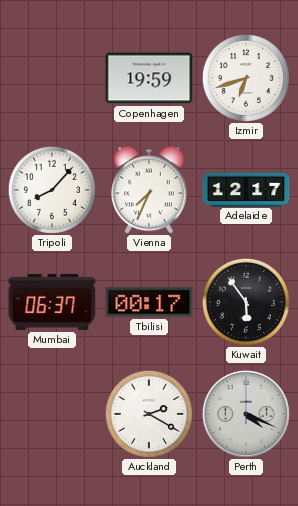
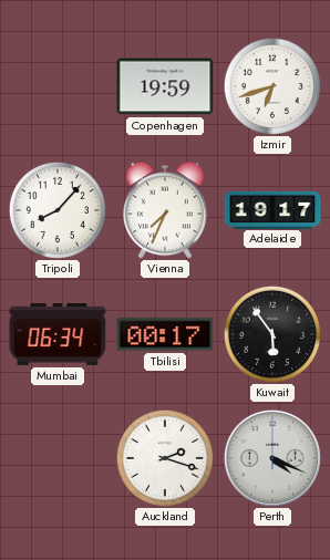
Adelaide: 12:17 -> 19:17 (272, 209)
Mumbai: 06:37 -> 06:34 (58, 334)
Auckland: 2:20 -> 2:18 (165, 458)
